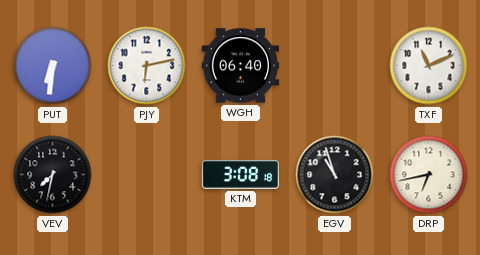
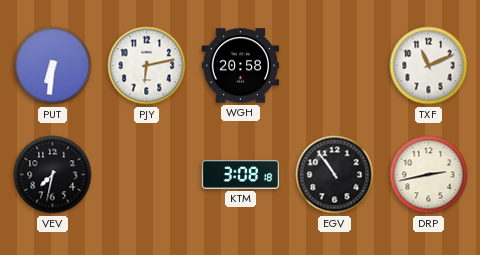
WGH: 06:40 -> 20:58 (241, 66)
EGV: 10:57 -> 10:54 (335, 175)
DRP: 6:43 -> 2:43 (429, 175)
